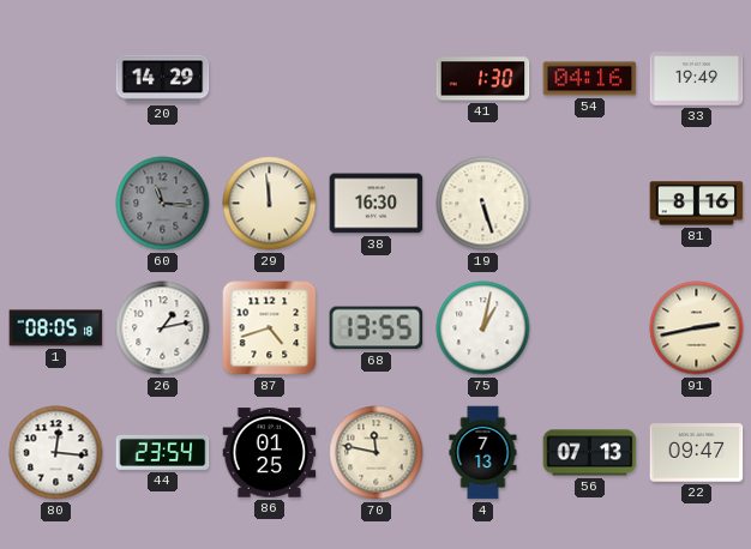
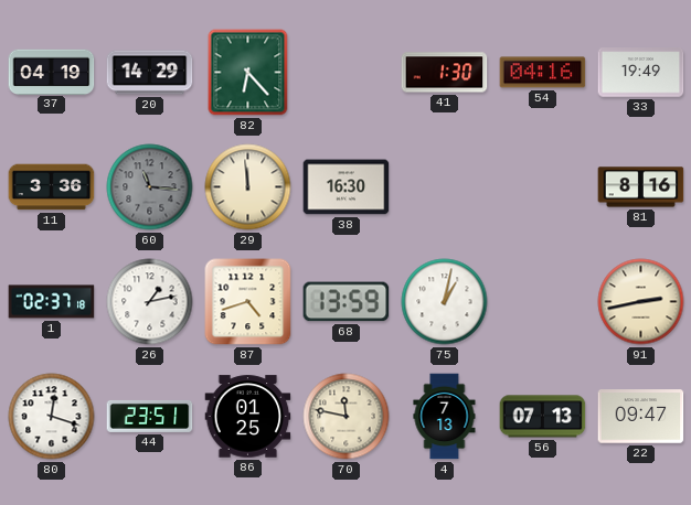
37: none -> 04:19 (52, 72)
82: none -> 6:23 (248, 73)
11: none -> 3:36 (52, 187)
19: 5:27 -> none (483, 204)
1: 08:05 -> 02:37 (52, 302)
68: 13:55 -> 13:59 (347, 302)
80: 12:16 -> 12:18 (52, 417)
44: 23:54 -> 23:51 (150, 416)
